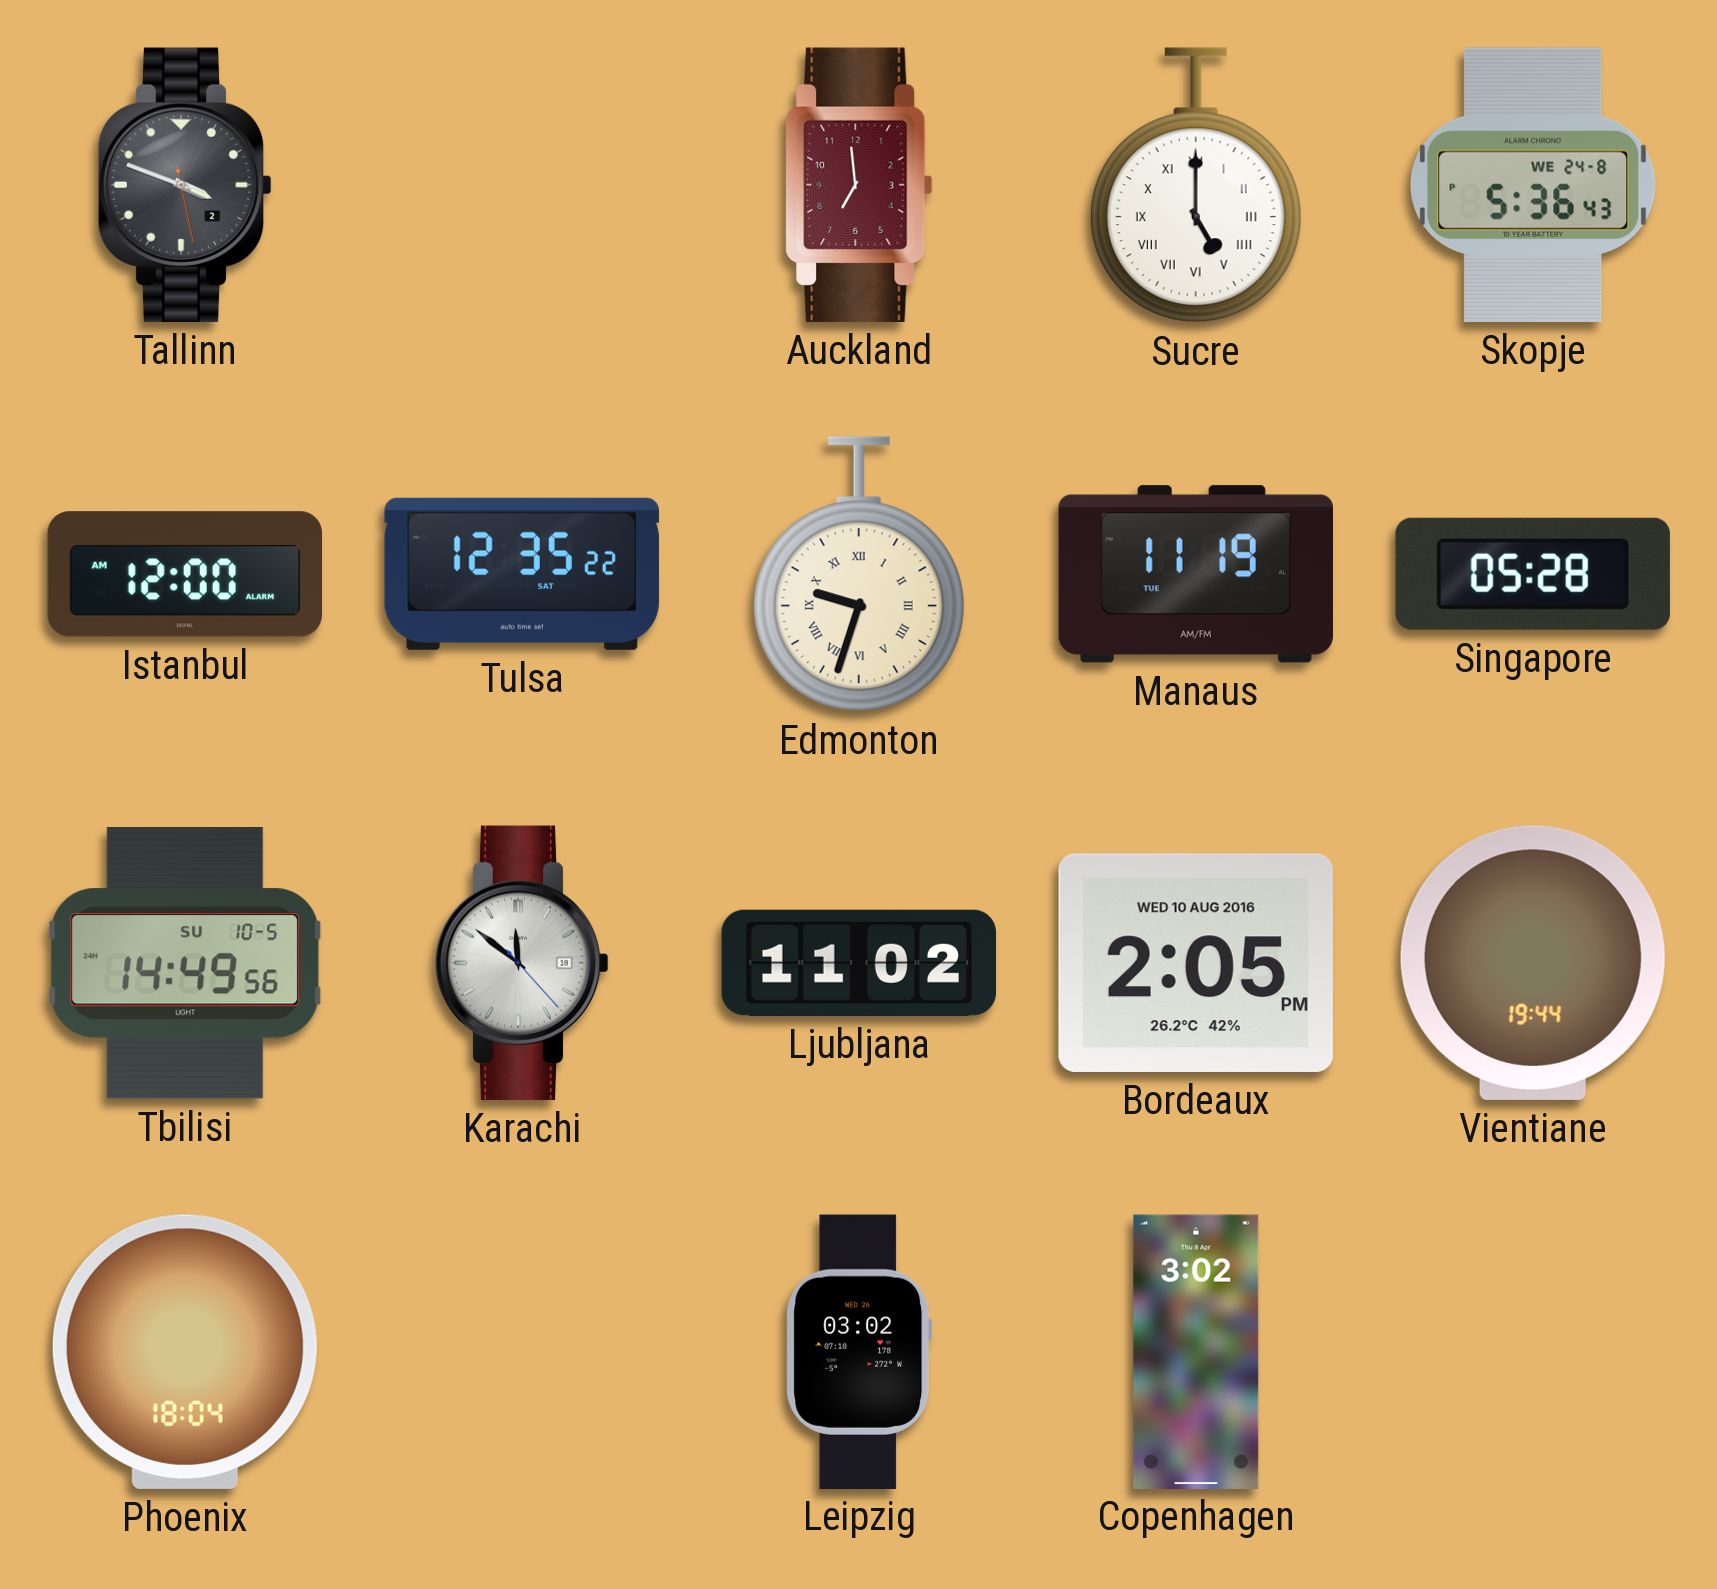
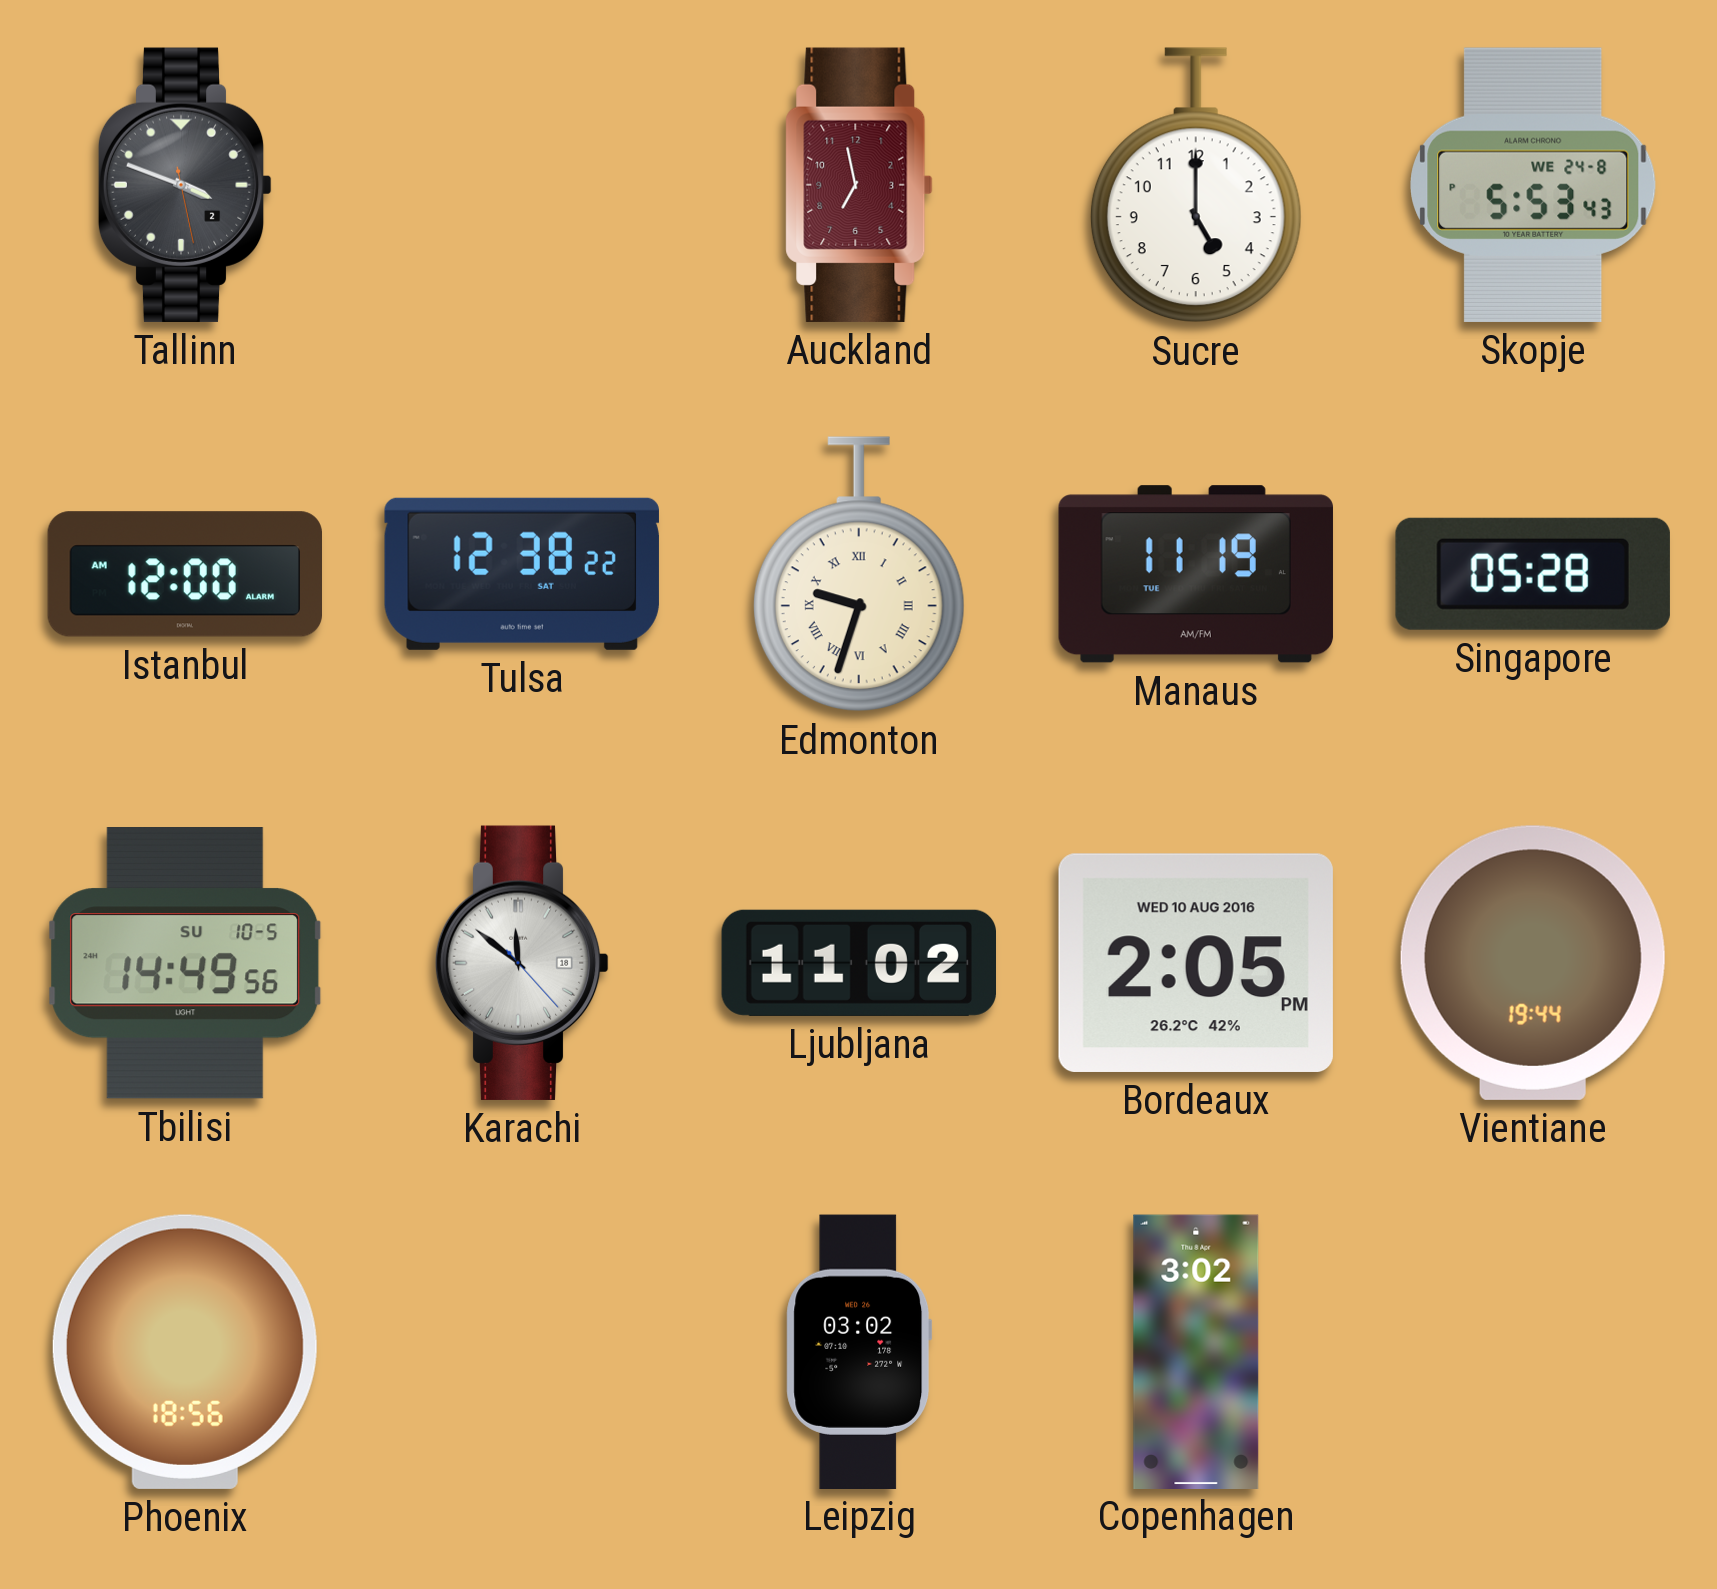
Auckland: 6:59 -> 6:58 (859, 185)
Sucre numerals: Roman -> Arabic (1196, 185)
Skopje: 5:36 -> 5:53 (1533, 185)
Tulsa: 12:35 -> 12:38 (522, 574)
Phoenix: 18:04 -> 18:56 (185, 1352)
